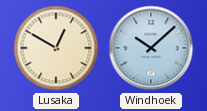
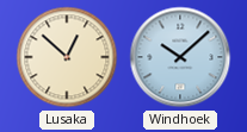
Lusaka: 12:50 -> 12:52 (67, 57)
